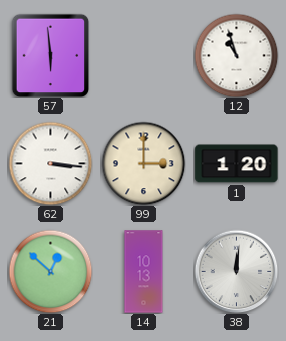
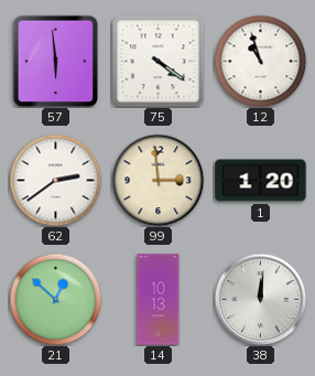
75: none -> 4:21 (157, 61)
62: 3:16 -> 2:39 (55, 180)
99: 3:00 -> 2:59 (157, 180)
